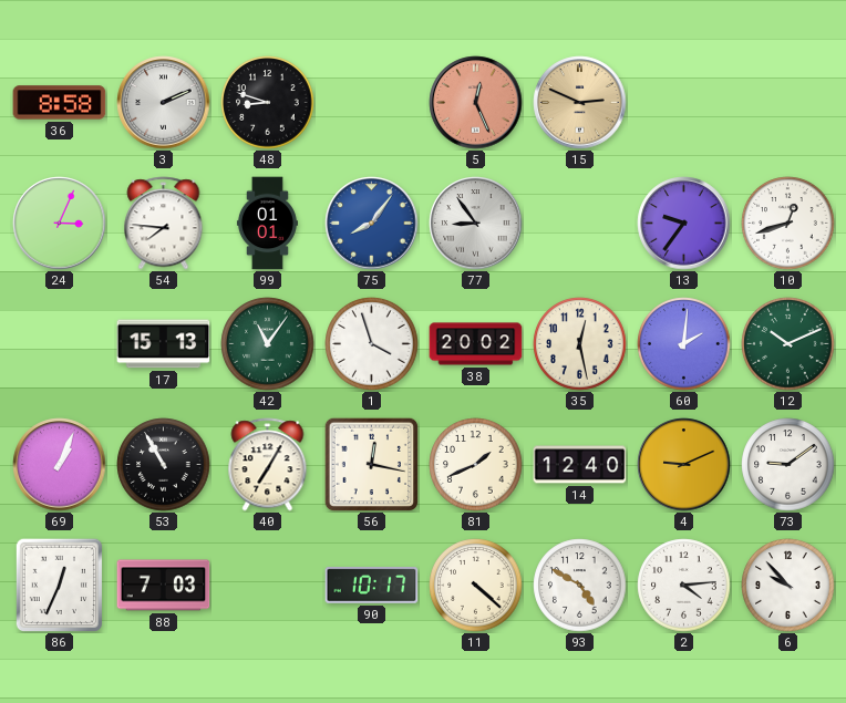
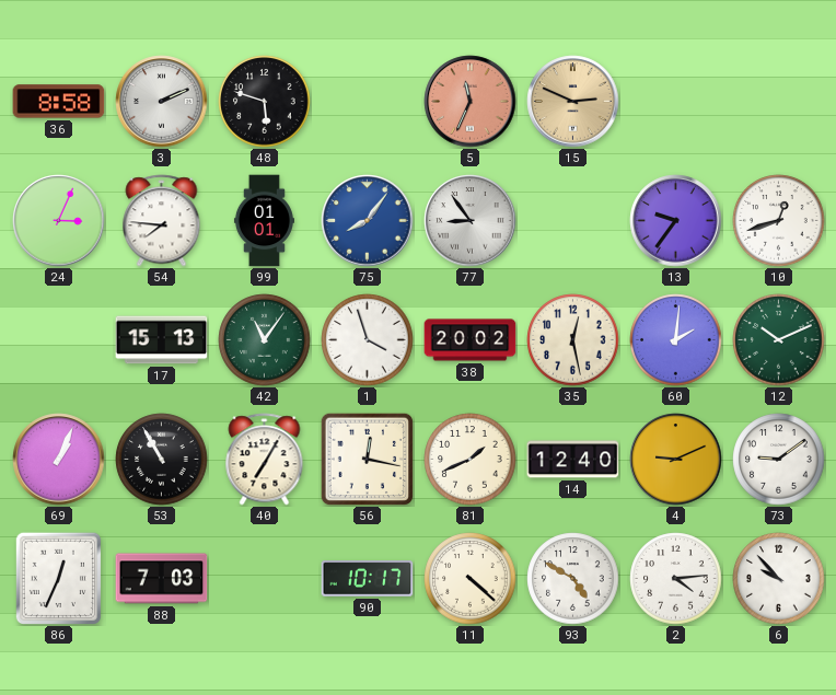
48: 8:48 -> 5:48 (265, 102)
5: 12:26 -> 11:34 (471, 102)
